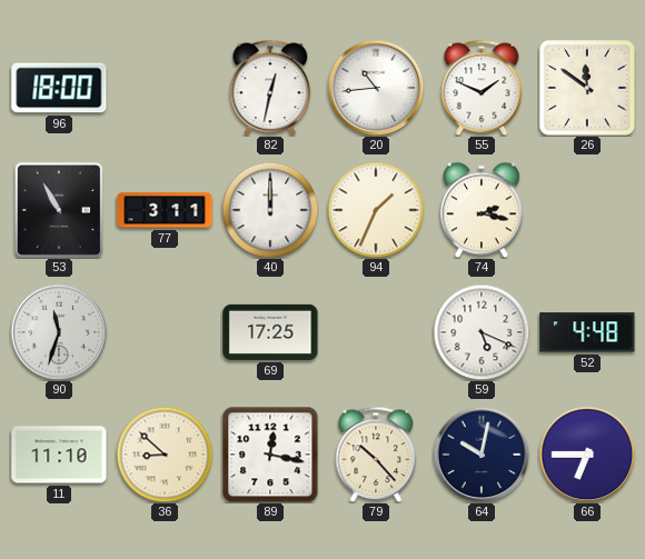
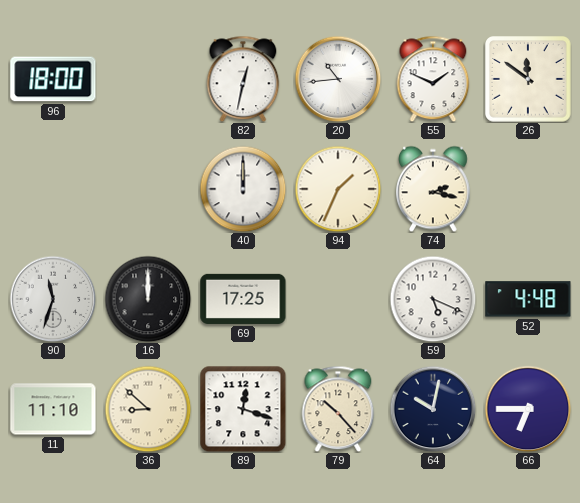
53: 10:55 -> none (59, 210)
77: 3:11 -> none (165, 210)
16: none -> 12:00 (148, 299)
89: 12:17 -> 12:18 (243, 409)
